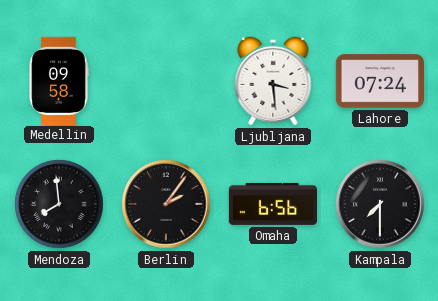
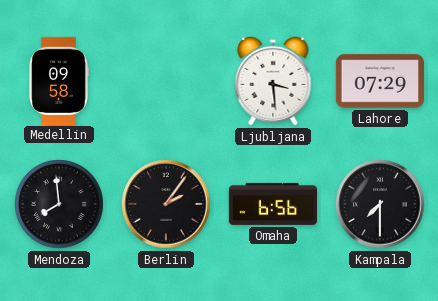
Lahore: 07:24 -> 07:29 (379, 81)
